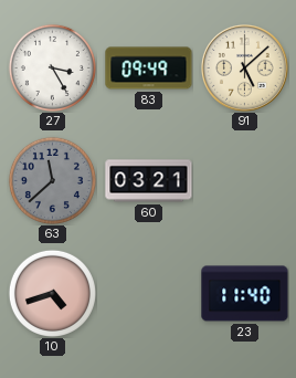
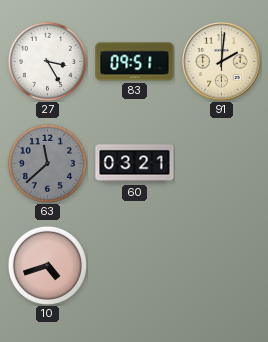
83: 09:49 -> 09:51 (135, 62)
91: 5:08 -> 2:01 (222, 62)
23: 11:40 -> none (245, 294)
